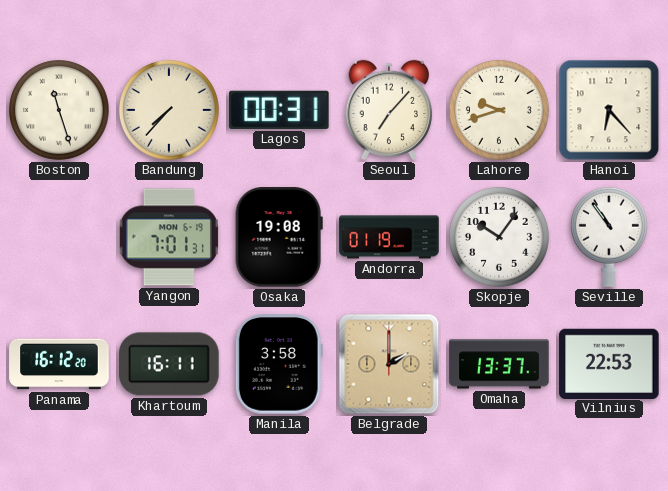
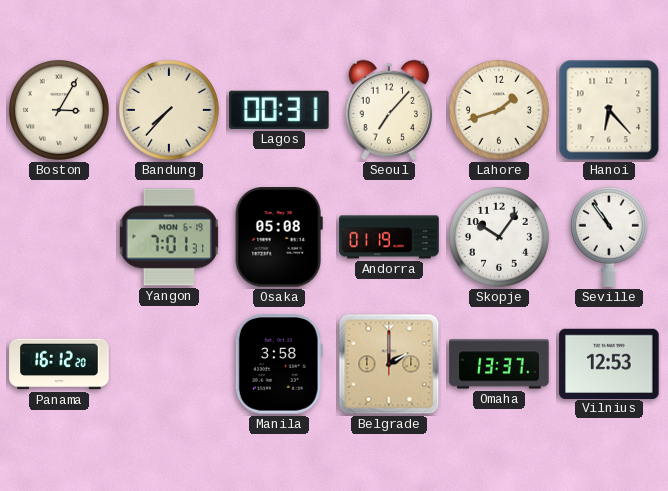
Boston: 11:27 -> 3:05 (59, 110)
Lahore: 9:42 -> 1:42 (499, 110)
Osaka: 19:08 -> 05:08 (279, 237)
Khartoum: 16:11 -> none (169, 364)
Vilnius: 22:53 -> 12:53 (609, 363)
